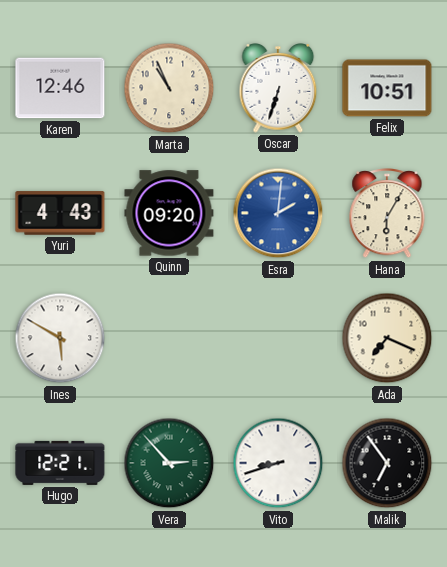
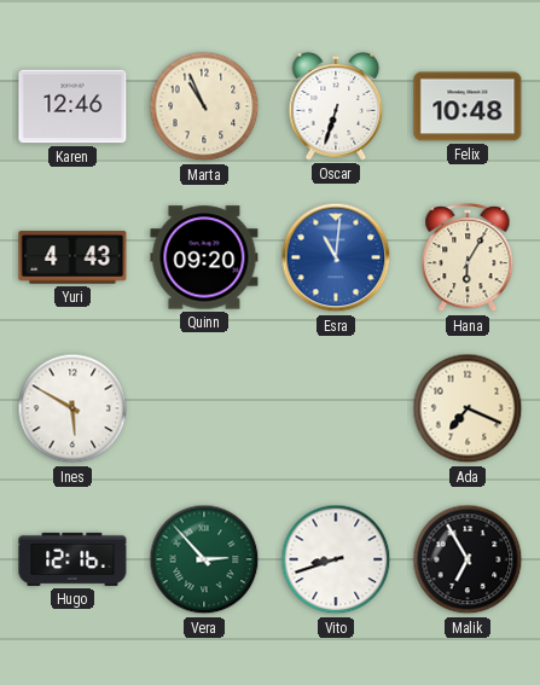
Felix: 10:51 -> 10:48 (468, 106)
Esra: 2:01 -> 11:01 (336, 257)
Hugo: 12:21 -> 12:16 (72, 559)
Malik: 6:54 -> 6:55 (468, 559)
